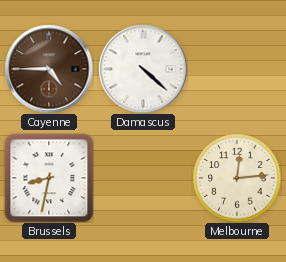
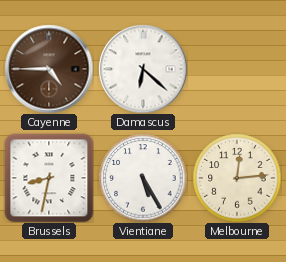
Damascus: 4:22 -> 6:22 (143, 69)
Vientiane: none -> 5:25 (143, 178)
